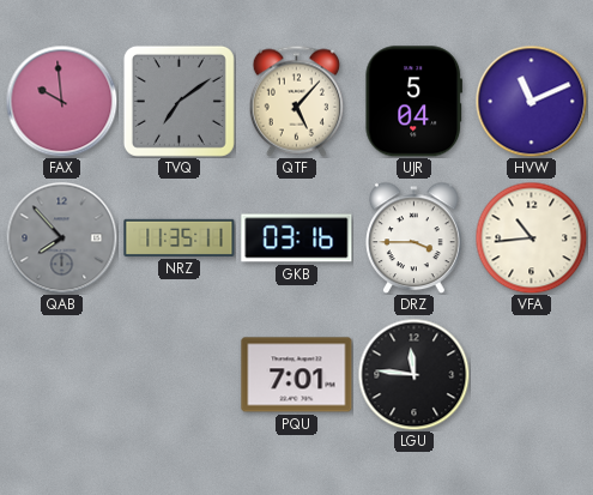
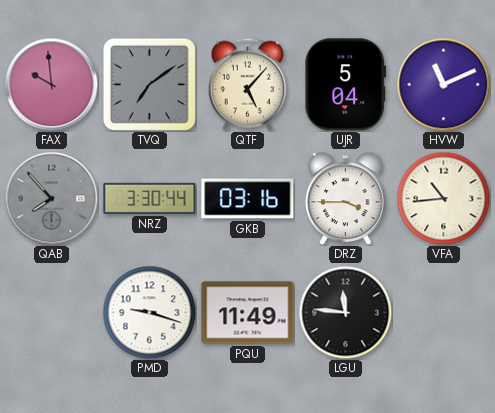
NRZ: 11:35 -> 3:30 (150, 198)
PMD: none -> 9:18 (149, 312)
PQU: 7:01 -> 11:49 (248, 313)
